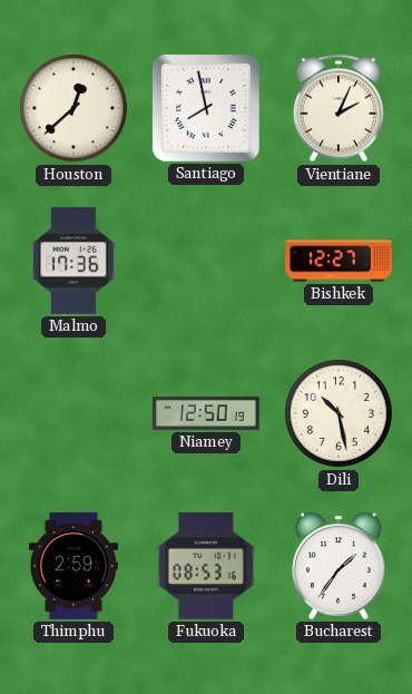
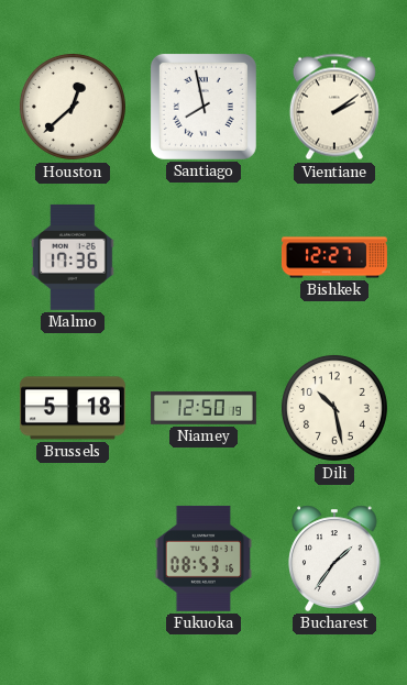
Vientiane: 2:04 -> 2:09 (334, 107)
Brussels: none -> 5:18 (73, 408)
Thimphu: 2:59 -> none (73, 566)
